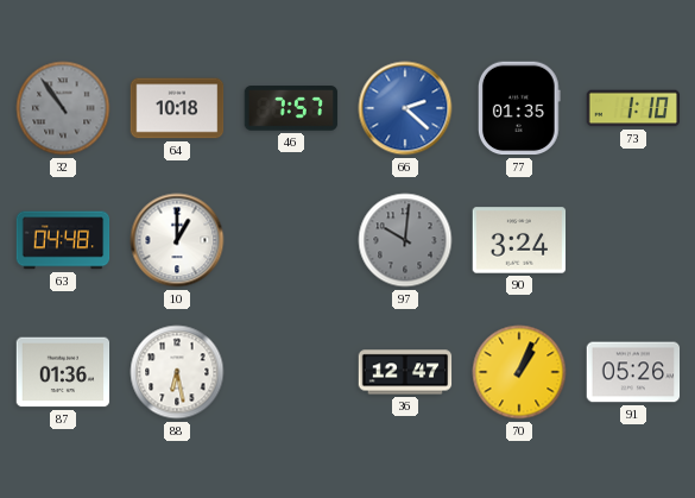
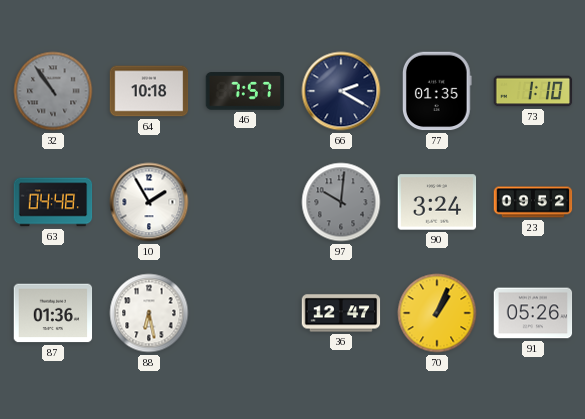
66: 2:22 -> 2:20 (341, 91)
66 dial: blue -> navy (341, 91)
10: 1:00 -> 1:55 (149, 202)
23: none -> 09:52 (533, 202)
